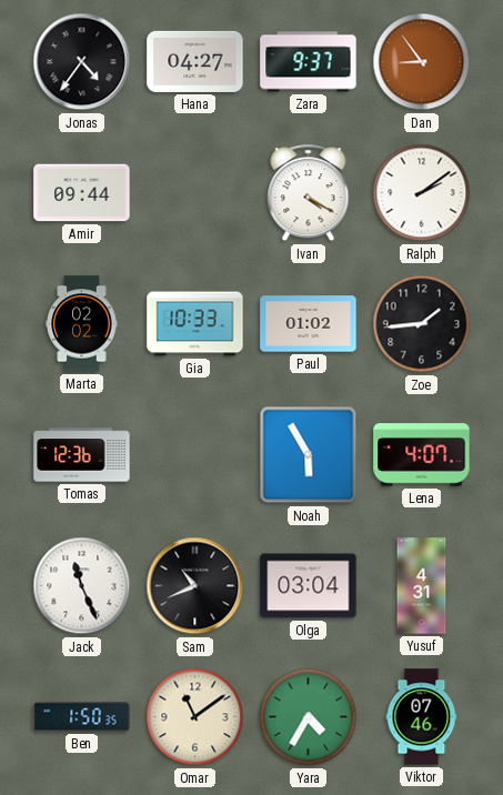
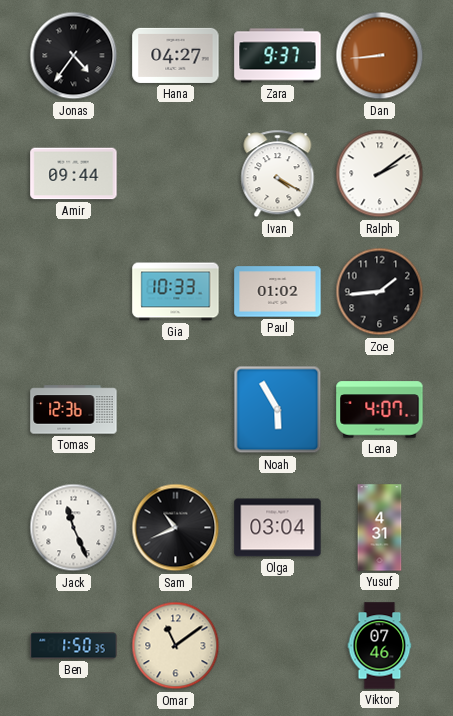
Dan: 8:54 -> 8:44 (380, 56)
Marta: 02:02 -> none (82, 324)
Yara: 4:35 -> none (309, 717)
